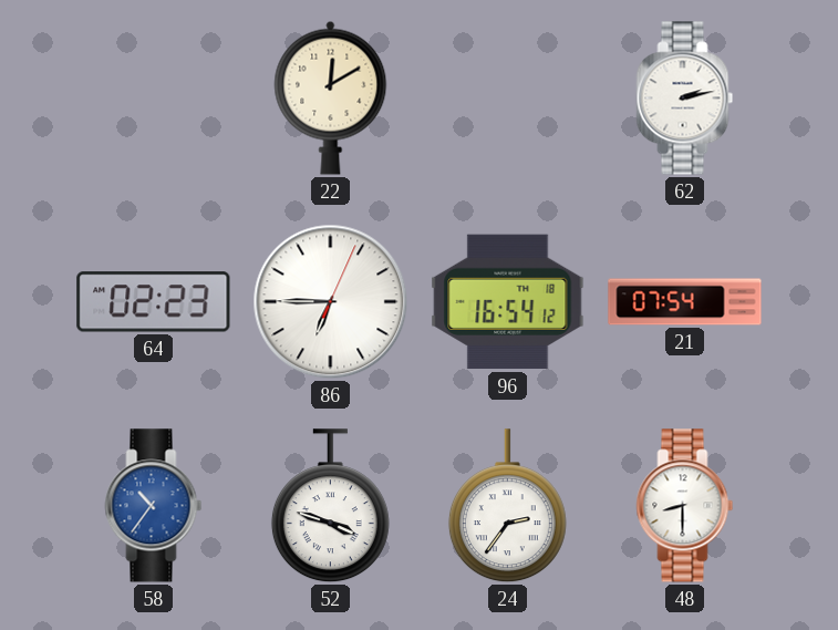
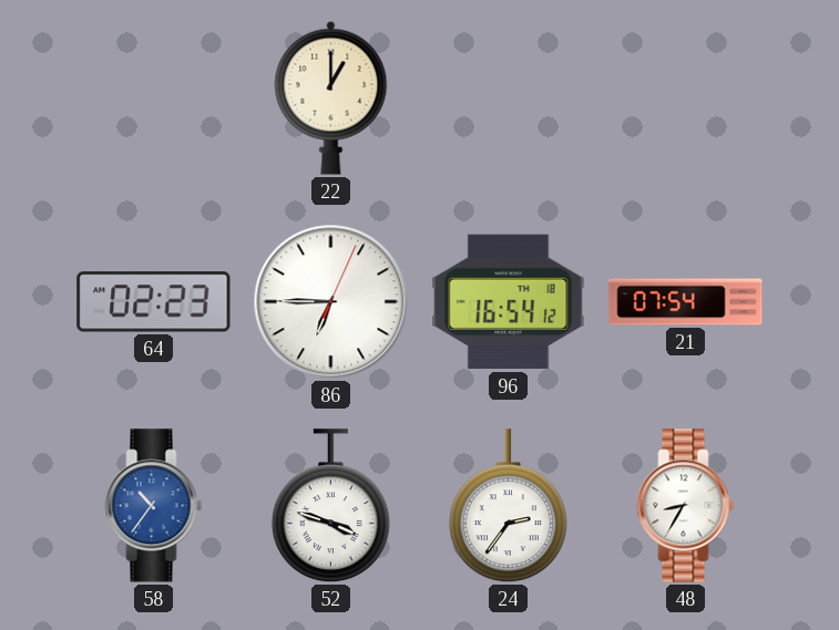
22: 12:10 -> 1:00 (331, 97)
62: 2:13 -> none (685, 99)
48: 8:30 -> 8:35 (686, 506)
